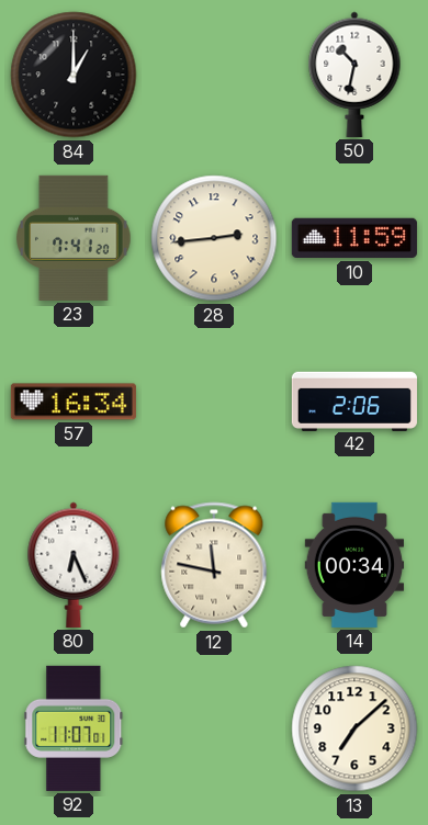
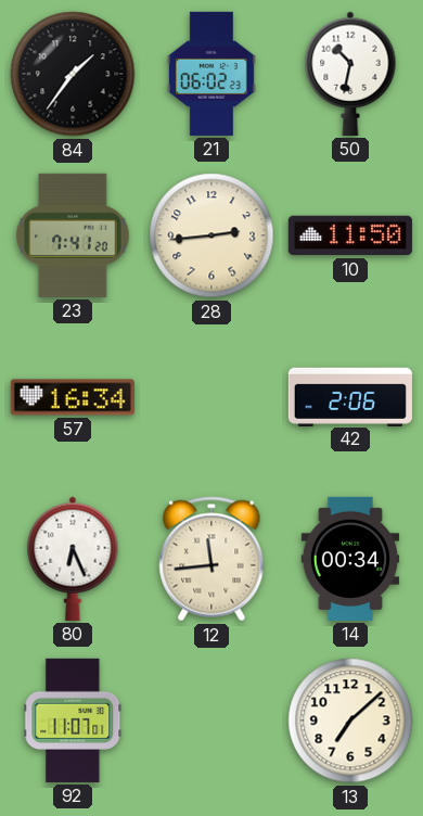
84: 1:00 -> 1:36 (73, 74)
21: none -> 06:02 (211, 74)
10: 11:59 -> 11:50 (350, 235)
12: 11:47 -> 11:44 (211, 559)
